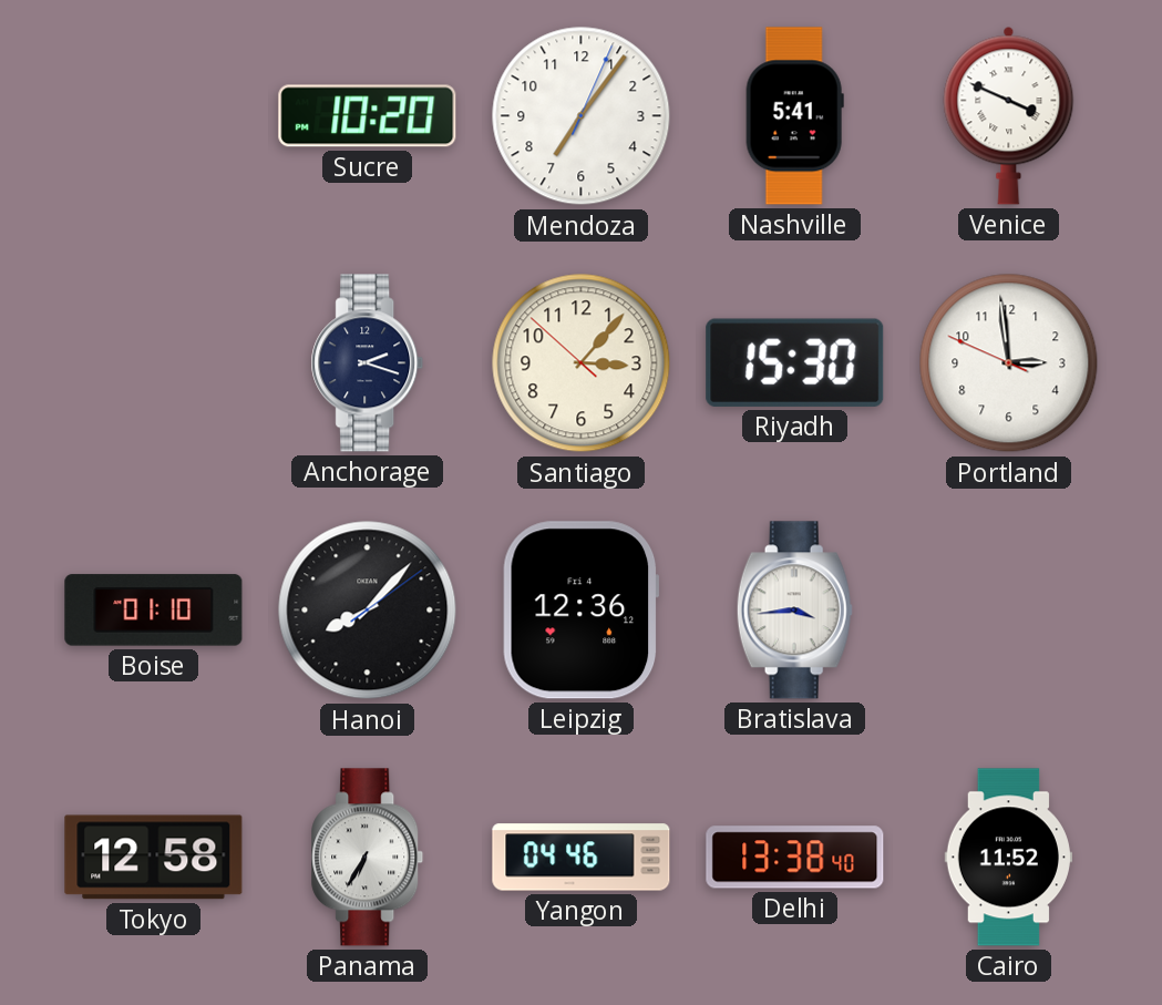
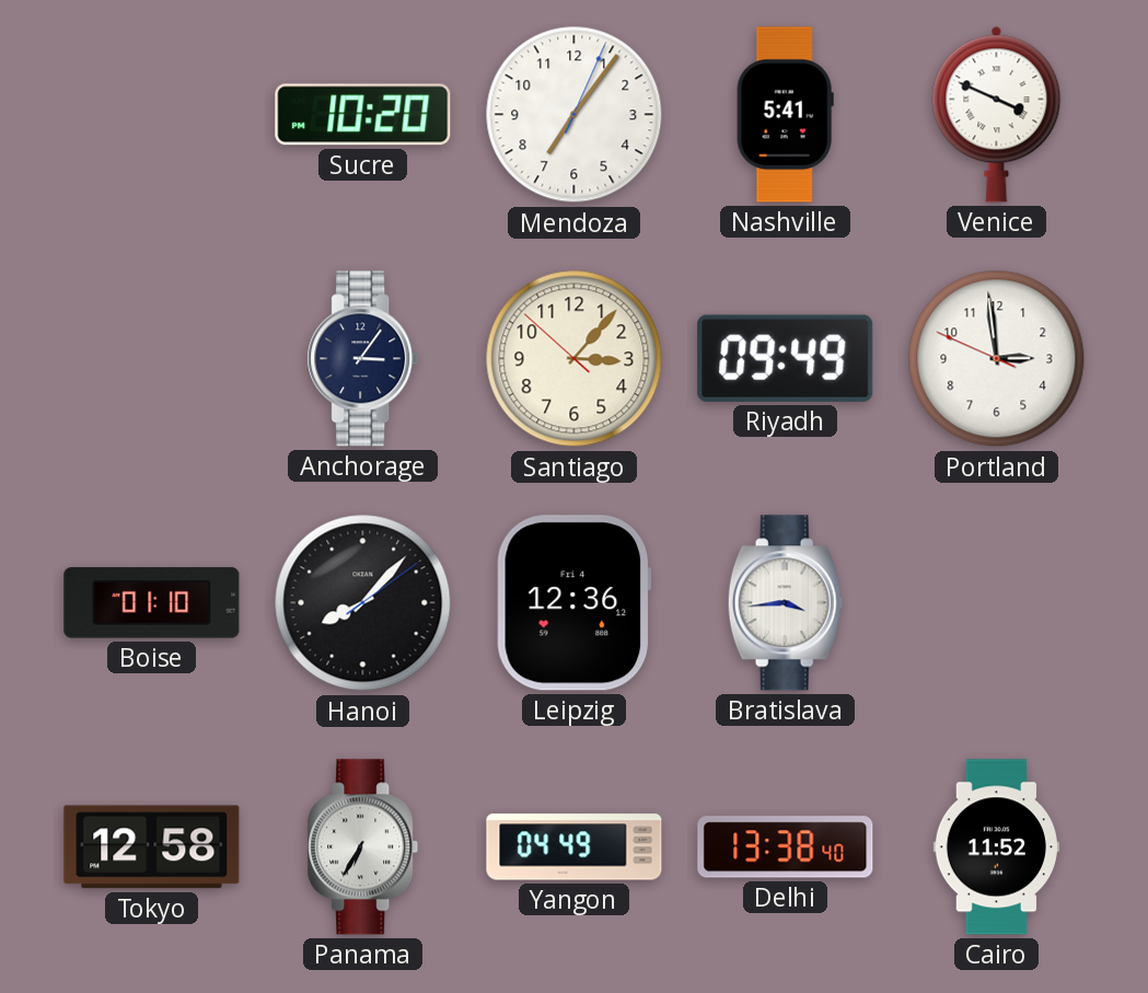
Anchorage: 2:18 -> 3:06 (363, 359)
Riyadh: 15:30 -> 09:49 (786, 358)
Yangon: 04:46 -> 04:49 (575, 847)
